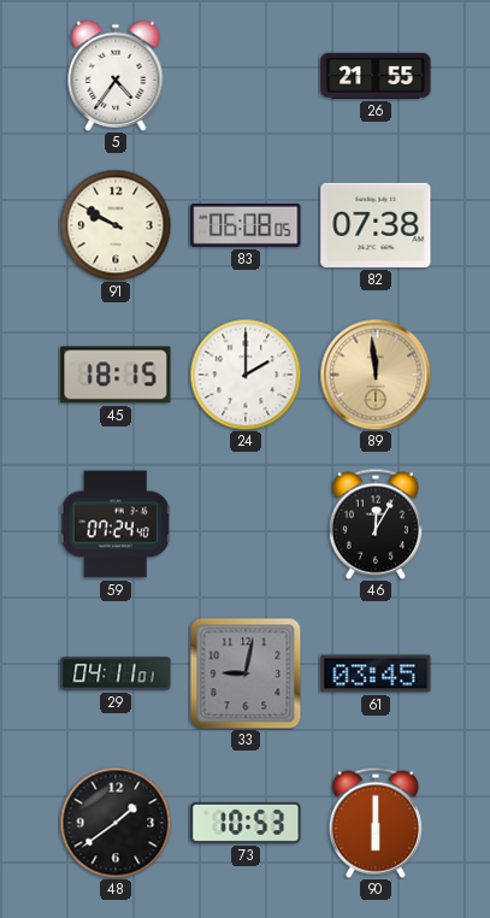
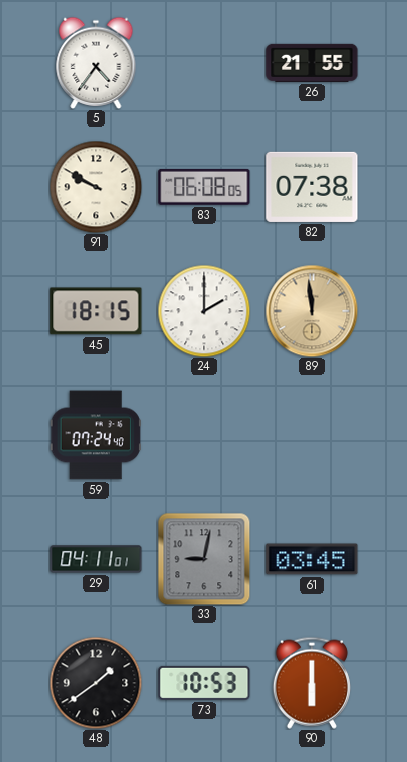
46: 12:05 -> none (376, 524)
